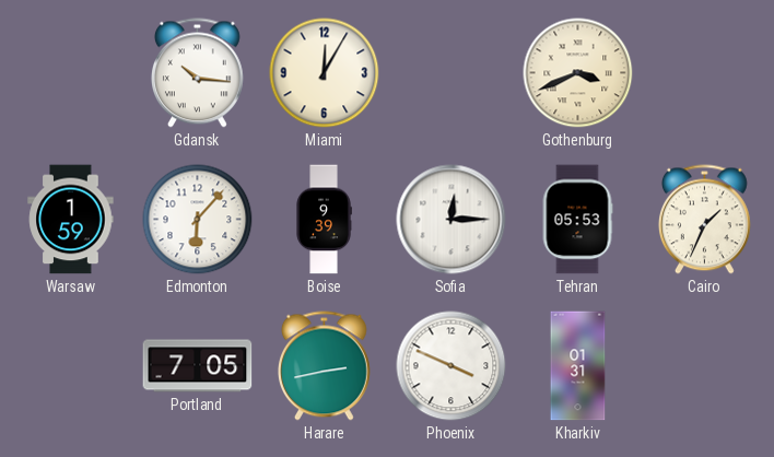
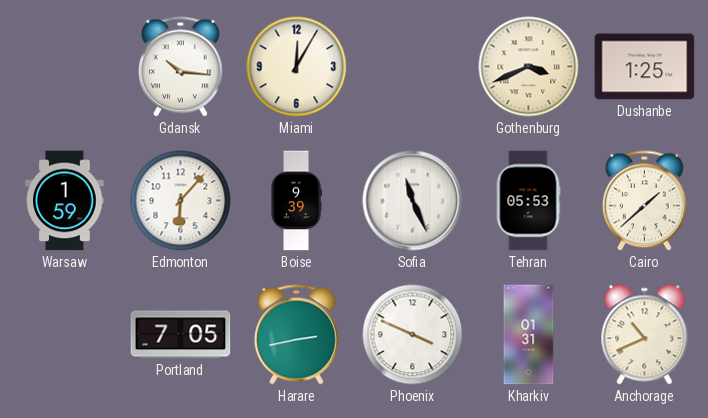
Dushanbe: none -> 1:25 (645, 67)
Sofia: 12:15 -> 11:26 (413, 201)
Cairo: 1:34 -> 1:38 (644, 201)
Anchorage: none -> 10:41 (645, 335)
